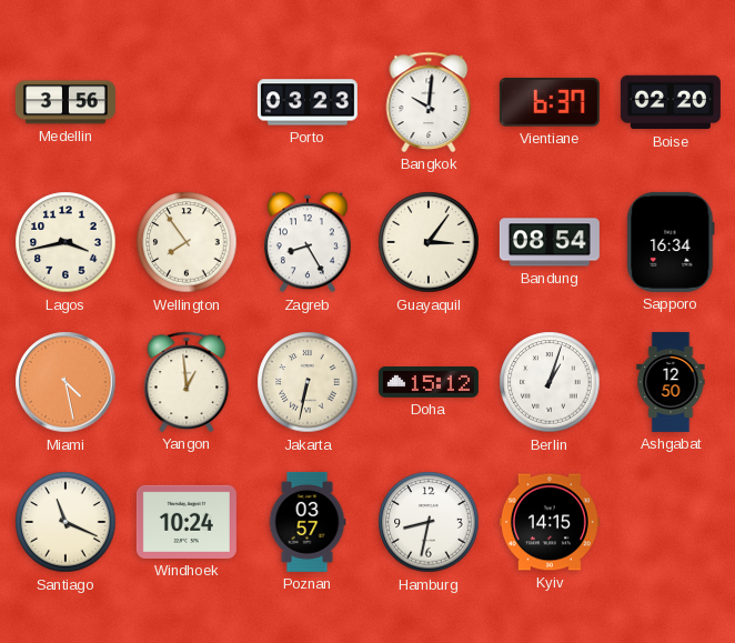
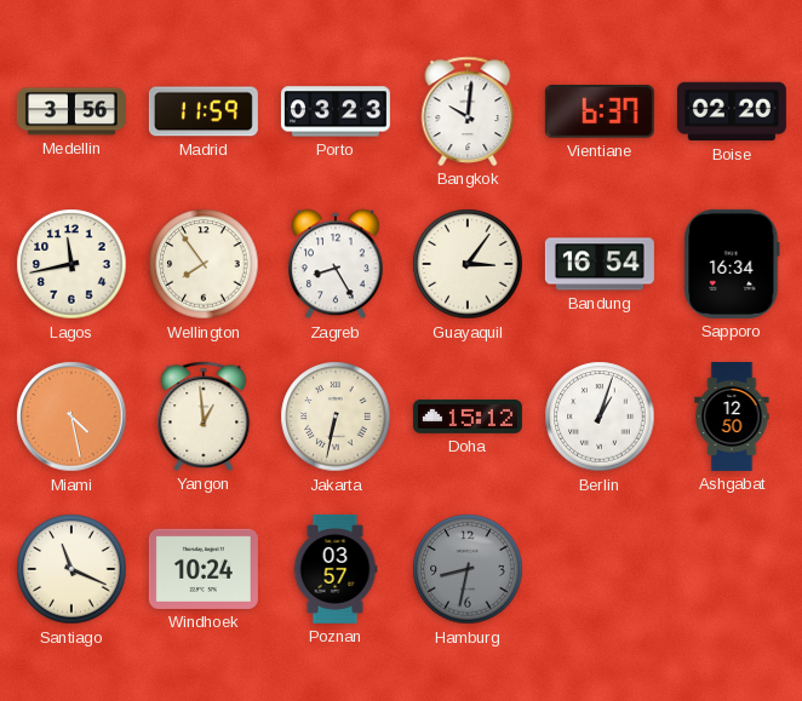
Madrid: none -> 11:59 (204, 111)
Lagos: 3:43 -> 11:43 (71, 264)
Bandung: 08:54 -> 16:54 (600, 264)
Hamburg dial: white -> grey (468, 569)
Kyiv: 14:15 -> none (550, 522)
